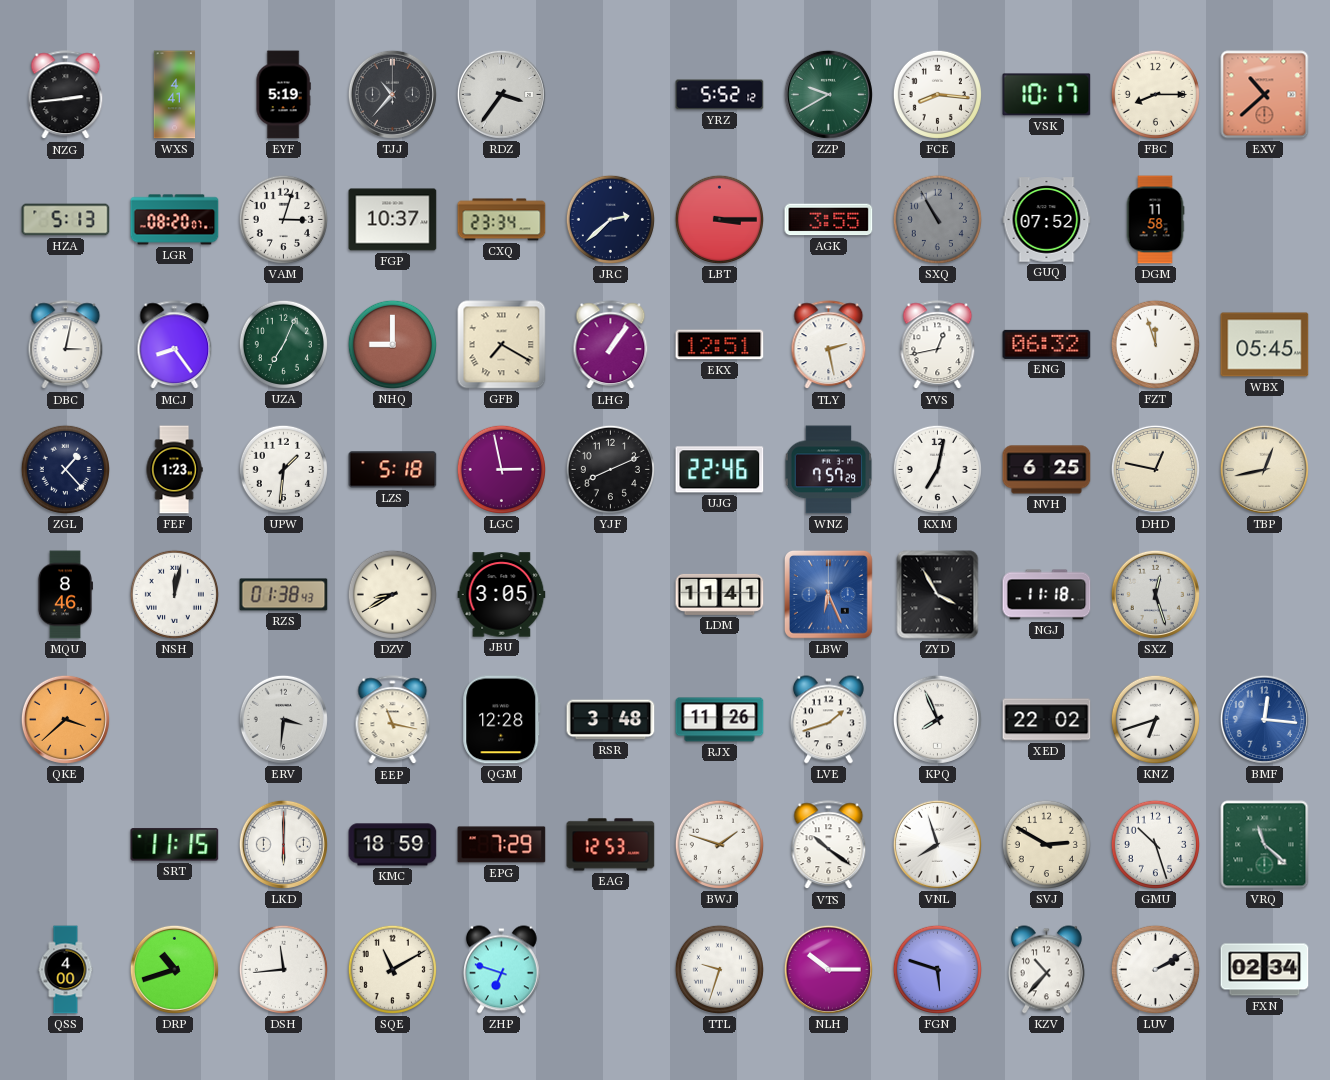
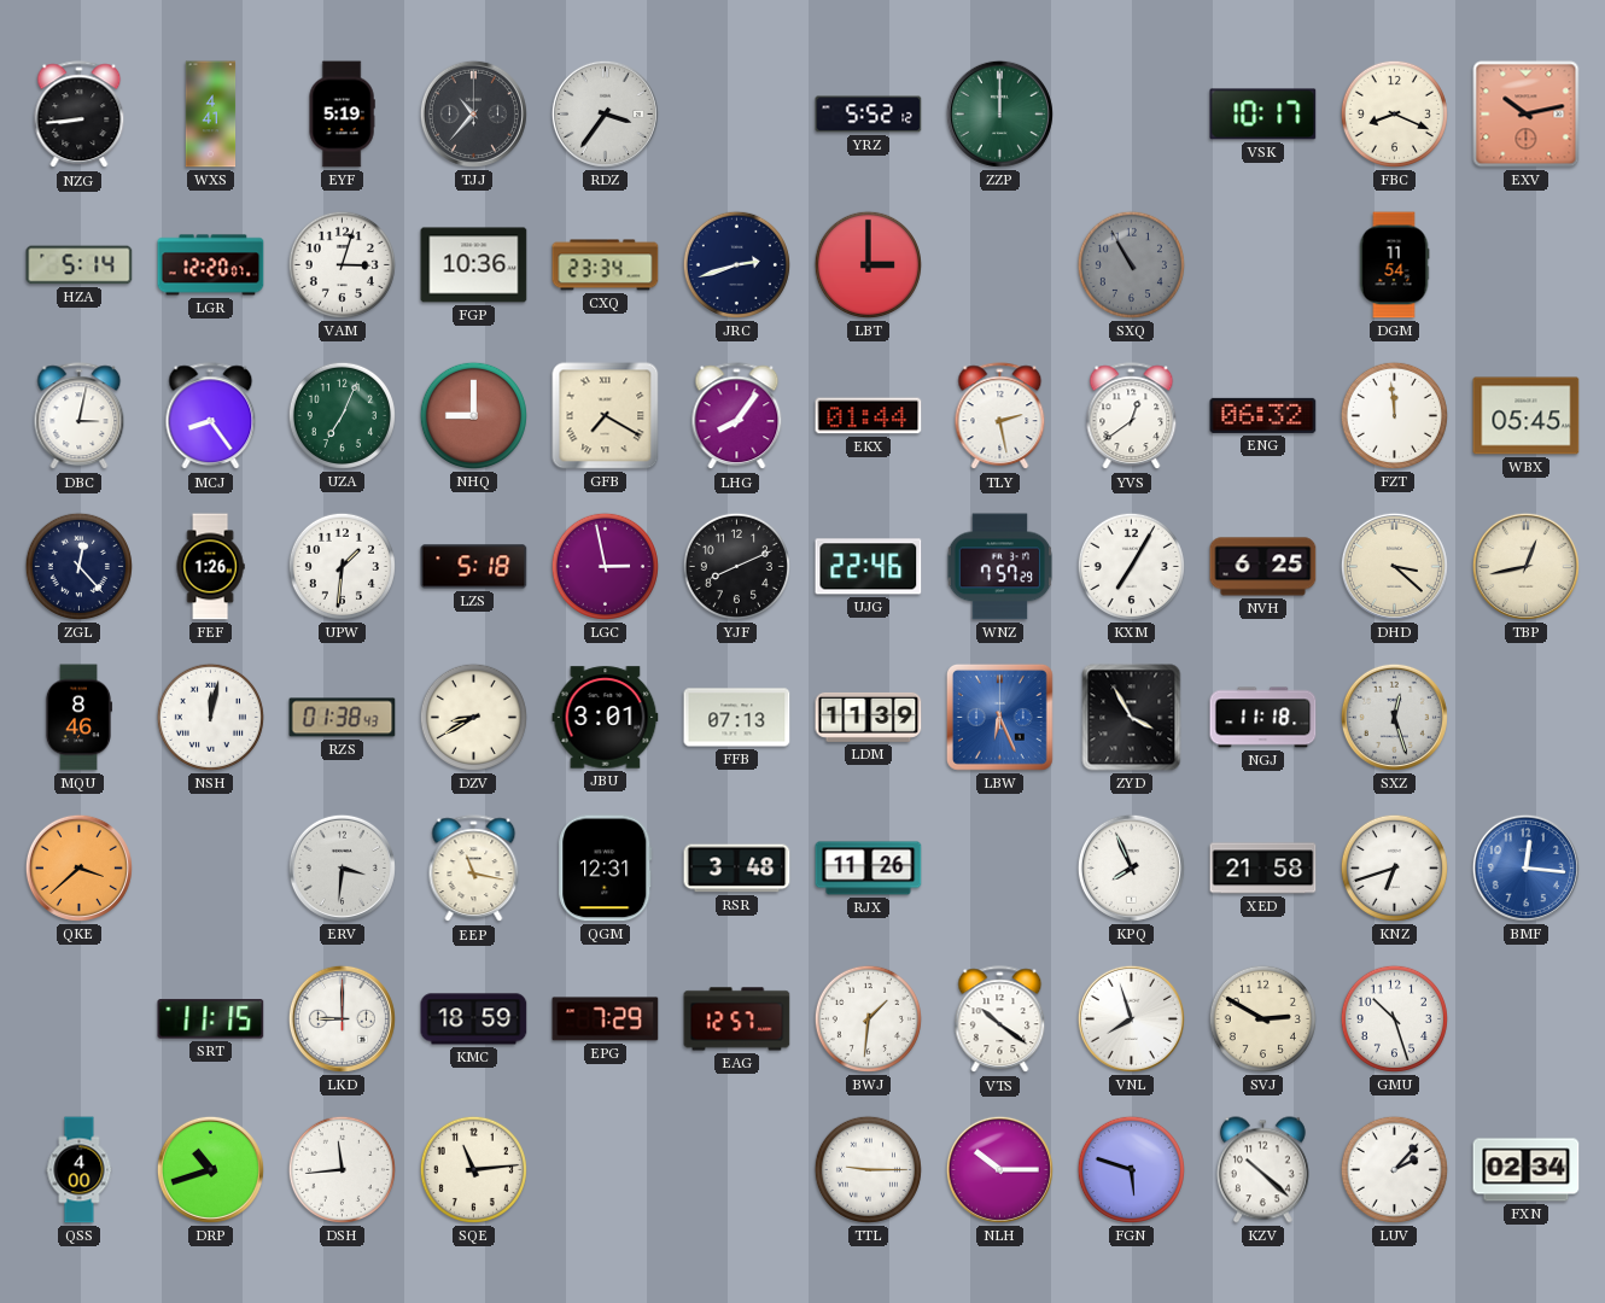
NZG: 2:44 -> 8:44 (80, 115)
ZZP: 9:40 -> 12:00 (999, 113)
FCE: 8:16 -> none (937, 94)
FBC: 8:15 -> 8:19 (1394, 113)
EXV: 10:38 -> 10:13 (1527, 115)
HZA: 5:13 -> 5:14 (80, 265)
LGR: 08:20 -> 12:20 (211, 265)
FGP: 10:37 -> 10:36 (474, 265)
JRC: 2:38 -> 2:42 (736, 264)
LBT: 3:15 -> 3:00 (868, 264)
AGK: 3:55 -> none (829, 220)
GUQ: 07:52 -> none (1047, 220)
DGM: 11:58 -> 11:54 (1394, 265)
LHG: 1:06 -> 8:06 (737, 416)
EKX: 12:51 -> 01:44 (869, 416)
YVS: 12:43 -> 12:39 (1132, 416)
FZT: 11:57 -> 11:59 (1394, 415)
ZGL: 1:23 -> 12:23 (78, 566)
FEF: 1:23 -> 1:26 (210, 567)
KXM: 7:02 -> 7:05 (1131, 566)
DHD: 12:47 -> 3:22 (1394, 566)
JBU: 3:05 -> 3:01 (606, 718)
FFB: none -> 07:13 (737, 718)
LDM: 11:41 -> 11:39 (869, 717)
QGM: 12:28 -> 12:31 (606, 869)
LVE: 1:42 -> none (828, 720)
XED: 22:02 -> 21:58 (1263, 869)
LKD: 6:00 -> 9:00 (342, 1018)
EAG: 12:53 -> 12:57 (737, 1019)
BWJ: 1:48 -> 1:31 (868, 1018)
VRQ: 11:22 -> none (1265, 845)
SQE: 11:10 -> 11:14 (473, 1169)
ZHP: 6:48 -> none (501, 970)
TTL: 9:33 -> 9:15 (868, 1169)
KZV: 10:37 -> 10:22 (1262, 1170)
LUV: 2:10 -> 2:07 (1394, 1169)
